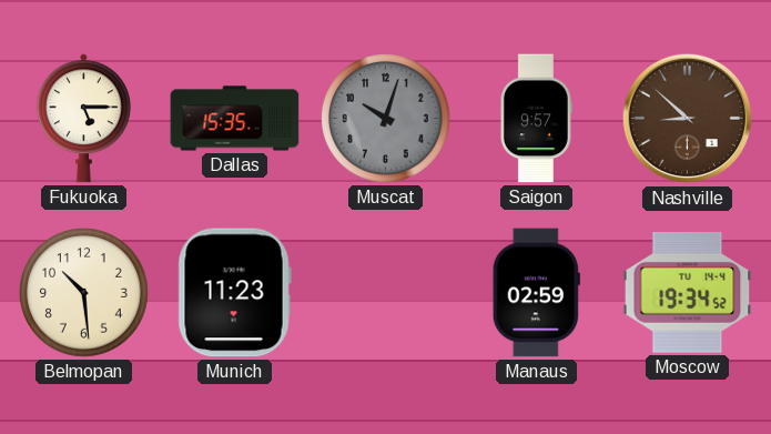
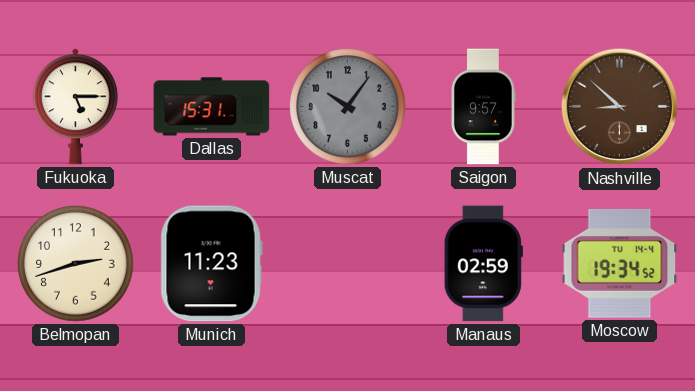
Dallas: 15:35 -> 15:31 (212, 107)
Muscat: 10:03 -> 10:06 (348, 107)
Belmopan: 10:29 -> 2:42 (76, 264)
